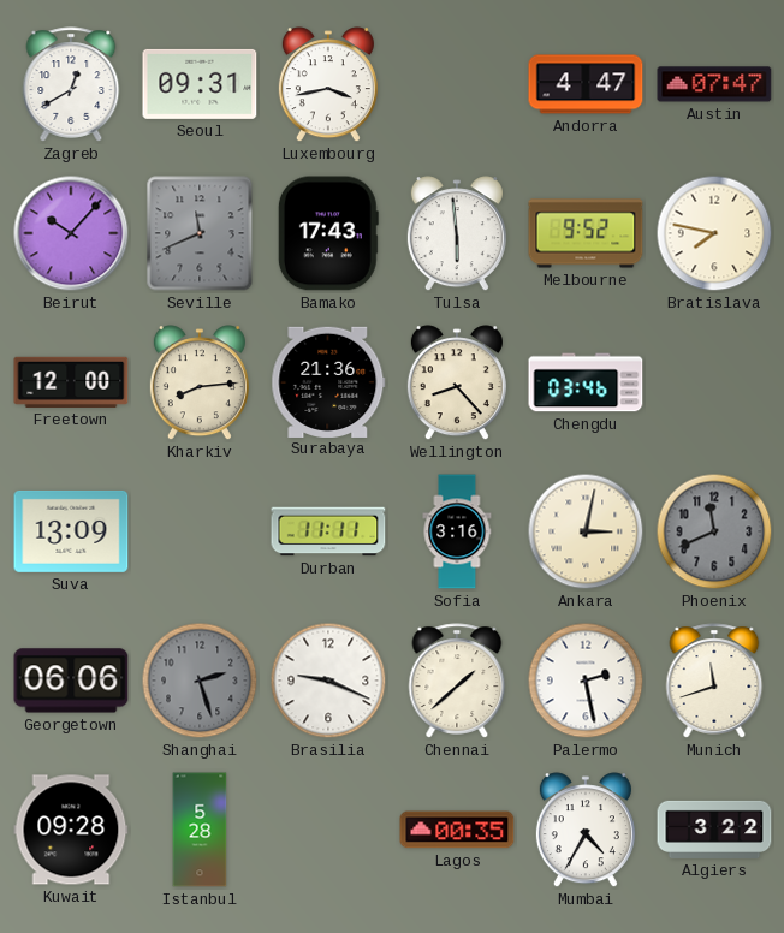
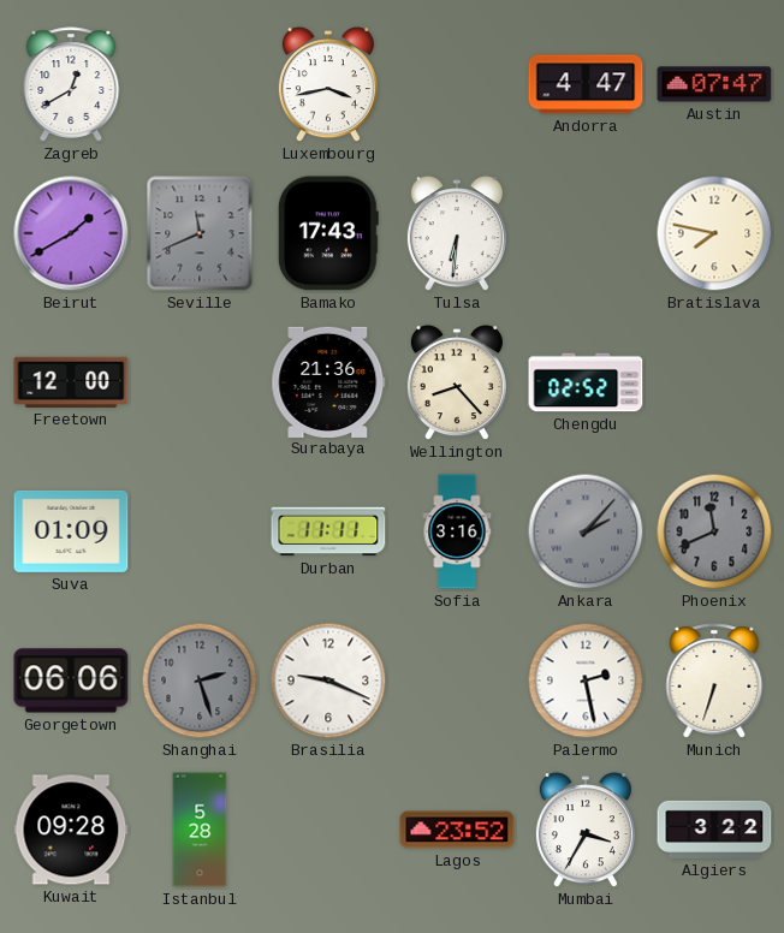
Seoul: 09:31 -> none (200, 84)
Beirut: 10:07 -> 1:40 (71, 233)
Tulsa: 5:59 -> 6:31 (457, 234)
Melbourne: 9:52 -> none (586, 233)
Kharkiv: 8:14 -> none (200, 384)
Chengdu: 03:46 -> 02:52 (586, 382)
Suva: 13:09 -> 01:09 (71, 531)
Ankara: 3:02 -> 2:07 (586, 531)
Ankara dial: cream -> grey (586, 531)
Chennai: 1:38 -> none (457, 681)
Munich: 11:42 -> 6:33 (714, 681)
Lagos: 00:35 -> 23:52 (457, 830)
Mumbai: 4:35 -> 3:35 (586, 831)
